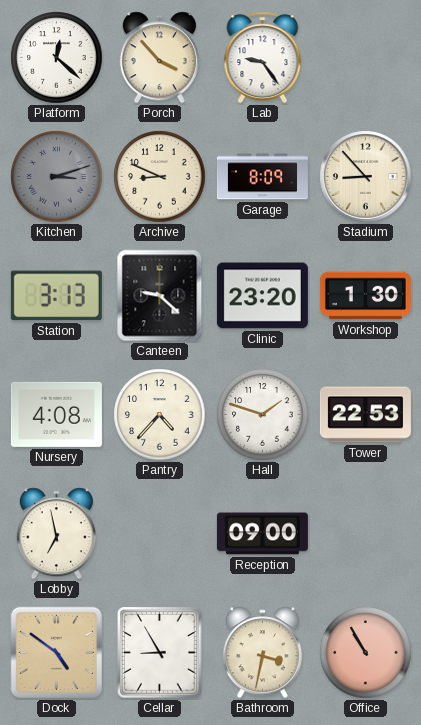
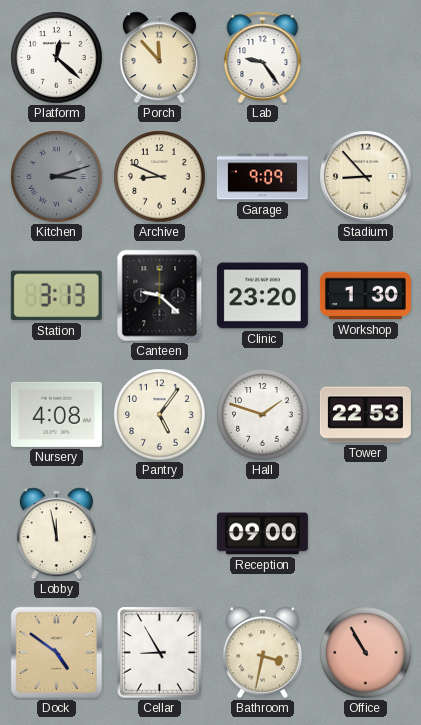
Porch: 3:53 -> 11:53 (159, 58)
Garage: 8:09 -> 9:09 (262, 177)
Pantry: 4:37 -> 5:06 (160, 415)
Lobby: 6:58 -> 11:58 (56, 534)
